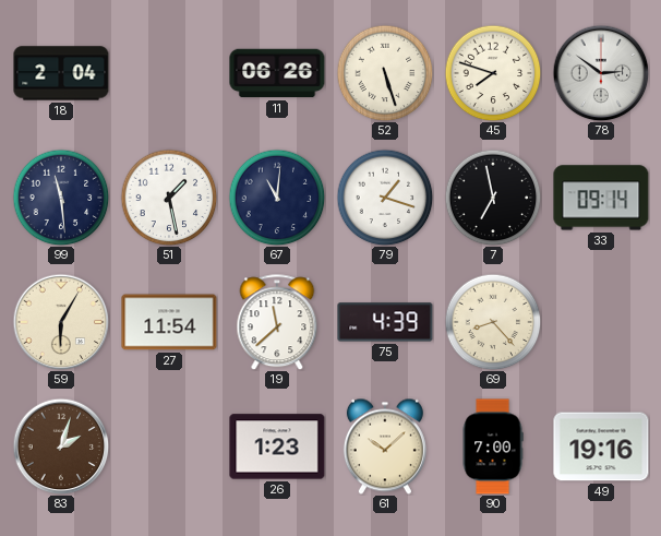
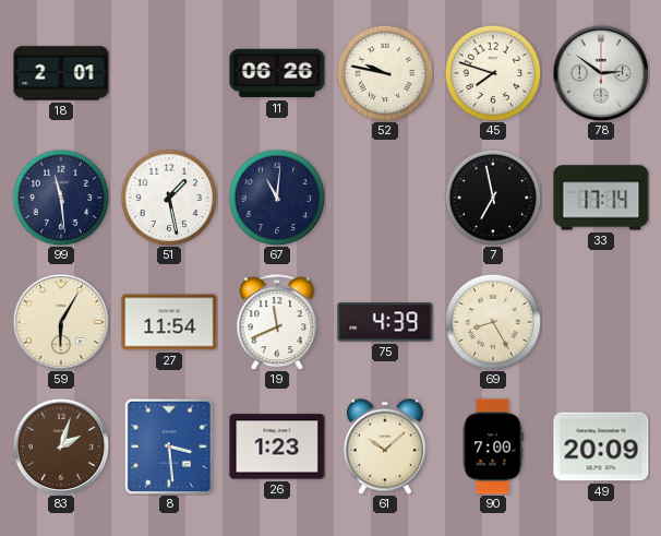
18: 2:04 -> 2:01 (61, 73)
52: 5:27 -> 9:47 (385, 73)
79: 1:18 -> none (385, 198)
33: 09:14 -> 17:14 (601, 198)
19: 11:38 -> 11:41 (277, 322)
69: 8:23 -> 8:25 (493, 322)
8: none -> 3:29 (169, 445)
49: 19:16 -> 20:09 (601, 446)
